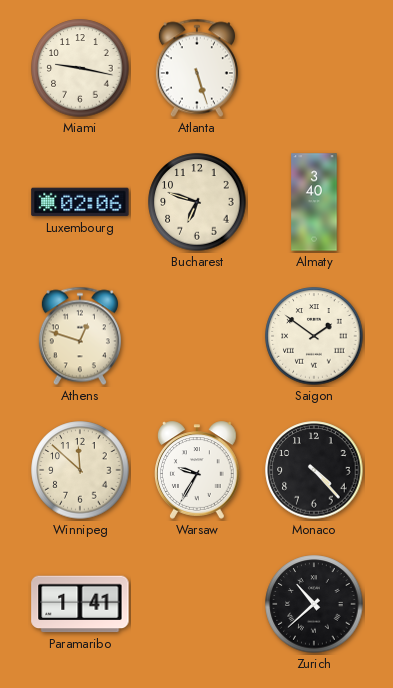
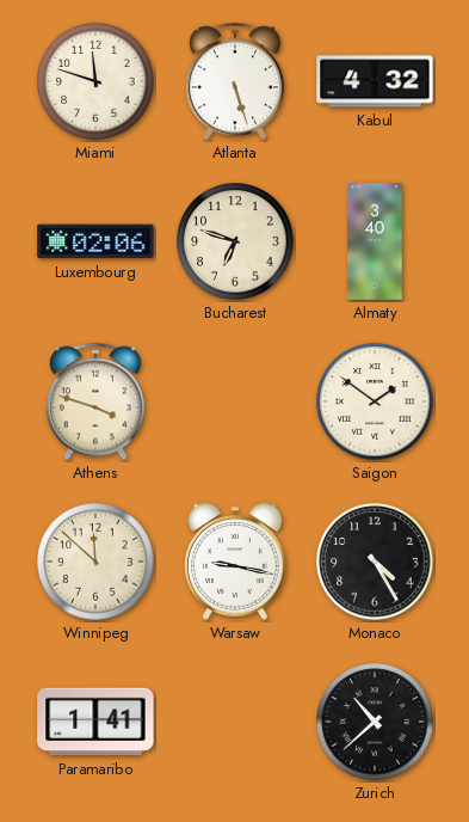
Miami: 9:17 -> 11:48 (95, 81)
Kabul: none -> 4:32 (375, 81)
Athens: 12:48 -> 3:48 (95, 401)
Warsaw: 9:35 -> 9:17 (236, 562)
Monaco: 4:23 -> 4:25 (375, 562)
